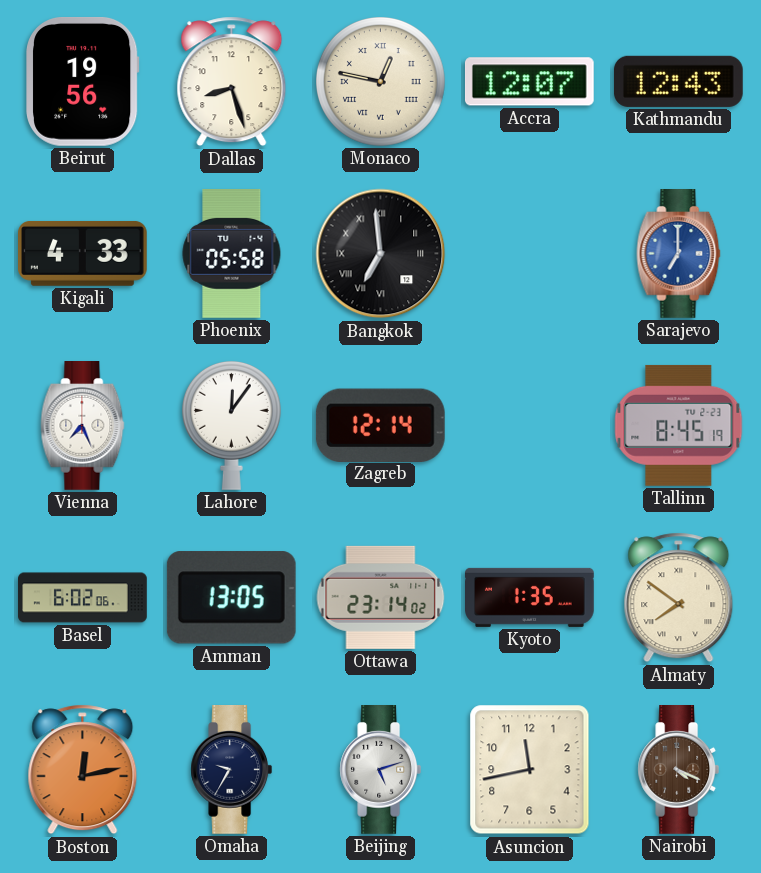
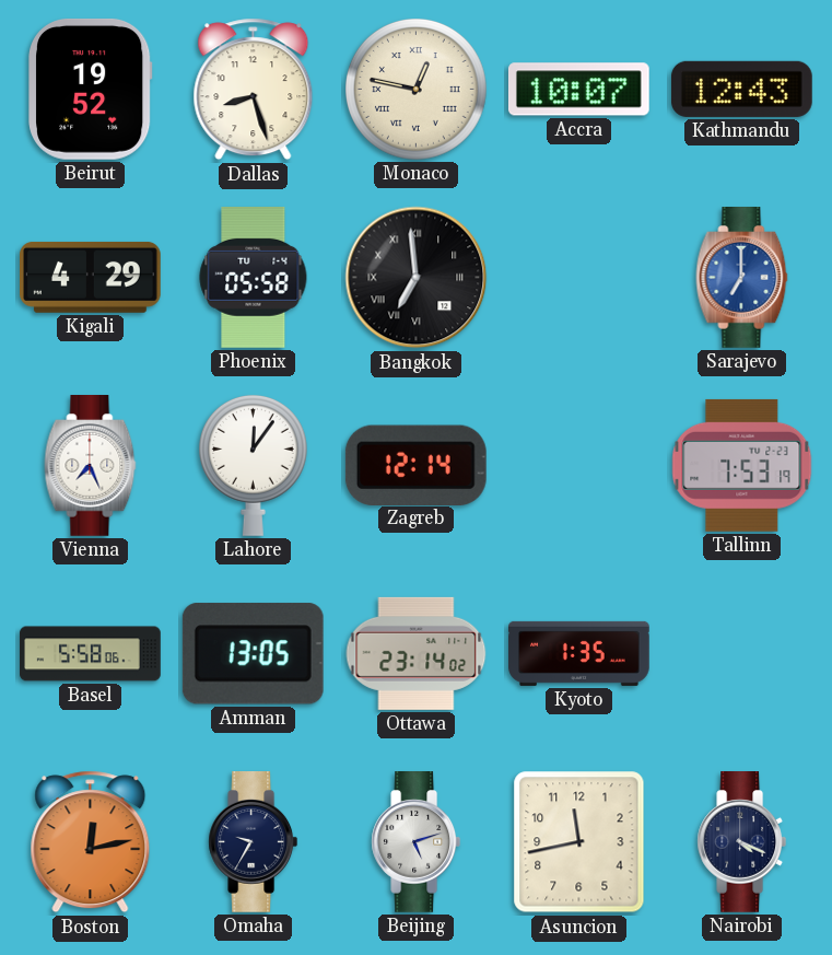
Beirut: 19:56 -> 19:52 (90, 90)
Accra: 12:07 -> 10:07 (578, 90)
Kigali: 4:33 -> 4:29 (91, 277)
Tallinn: 8:45 -> 7:53 (742, 465)
Basel: 6:02 -> 5:58 (91, 654)
Almaty: 7:51 -> none (679, 598)
Nairobi dial: brown -> navy (742, 842)
